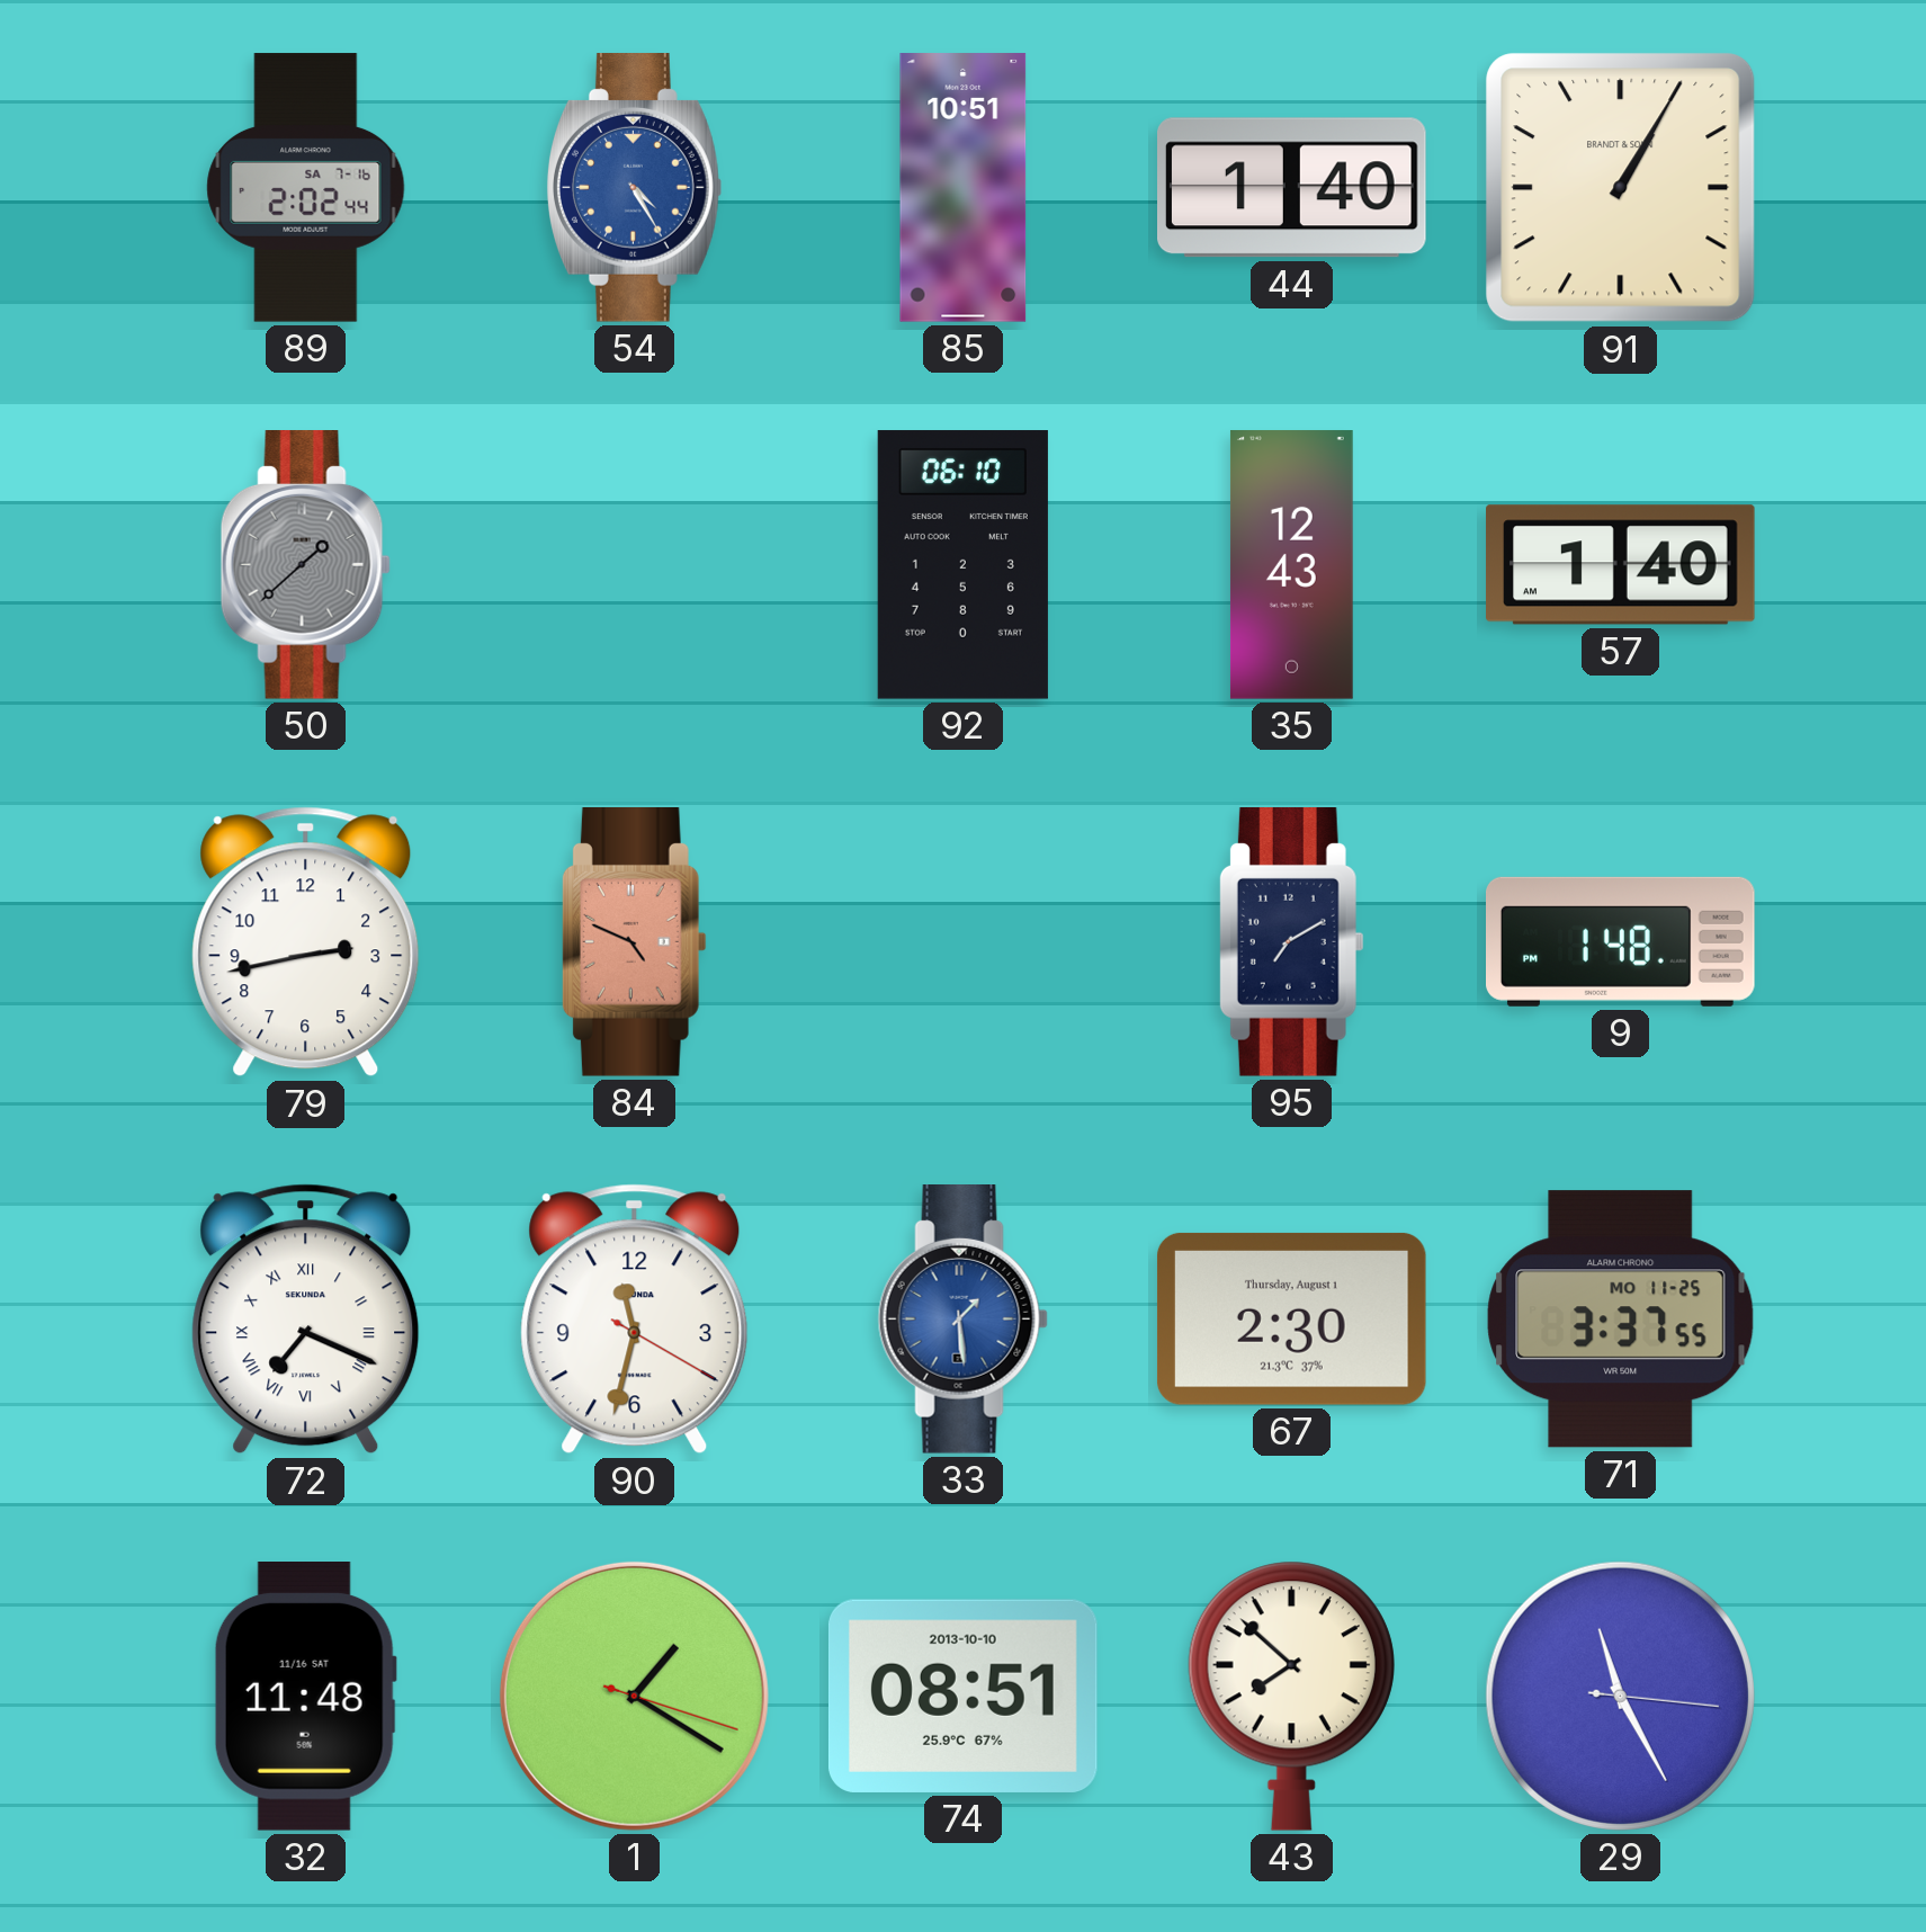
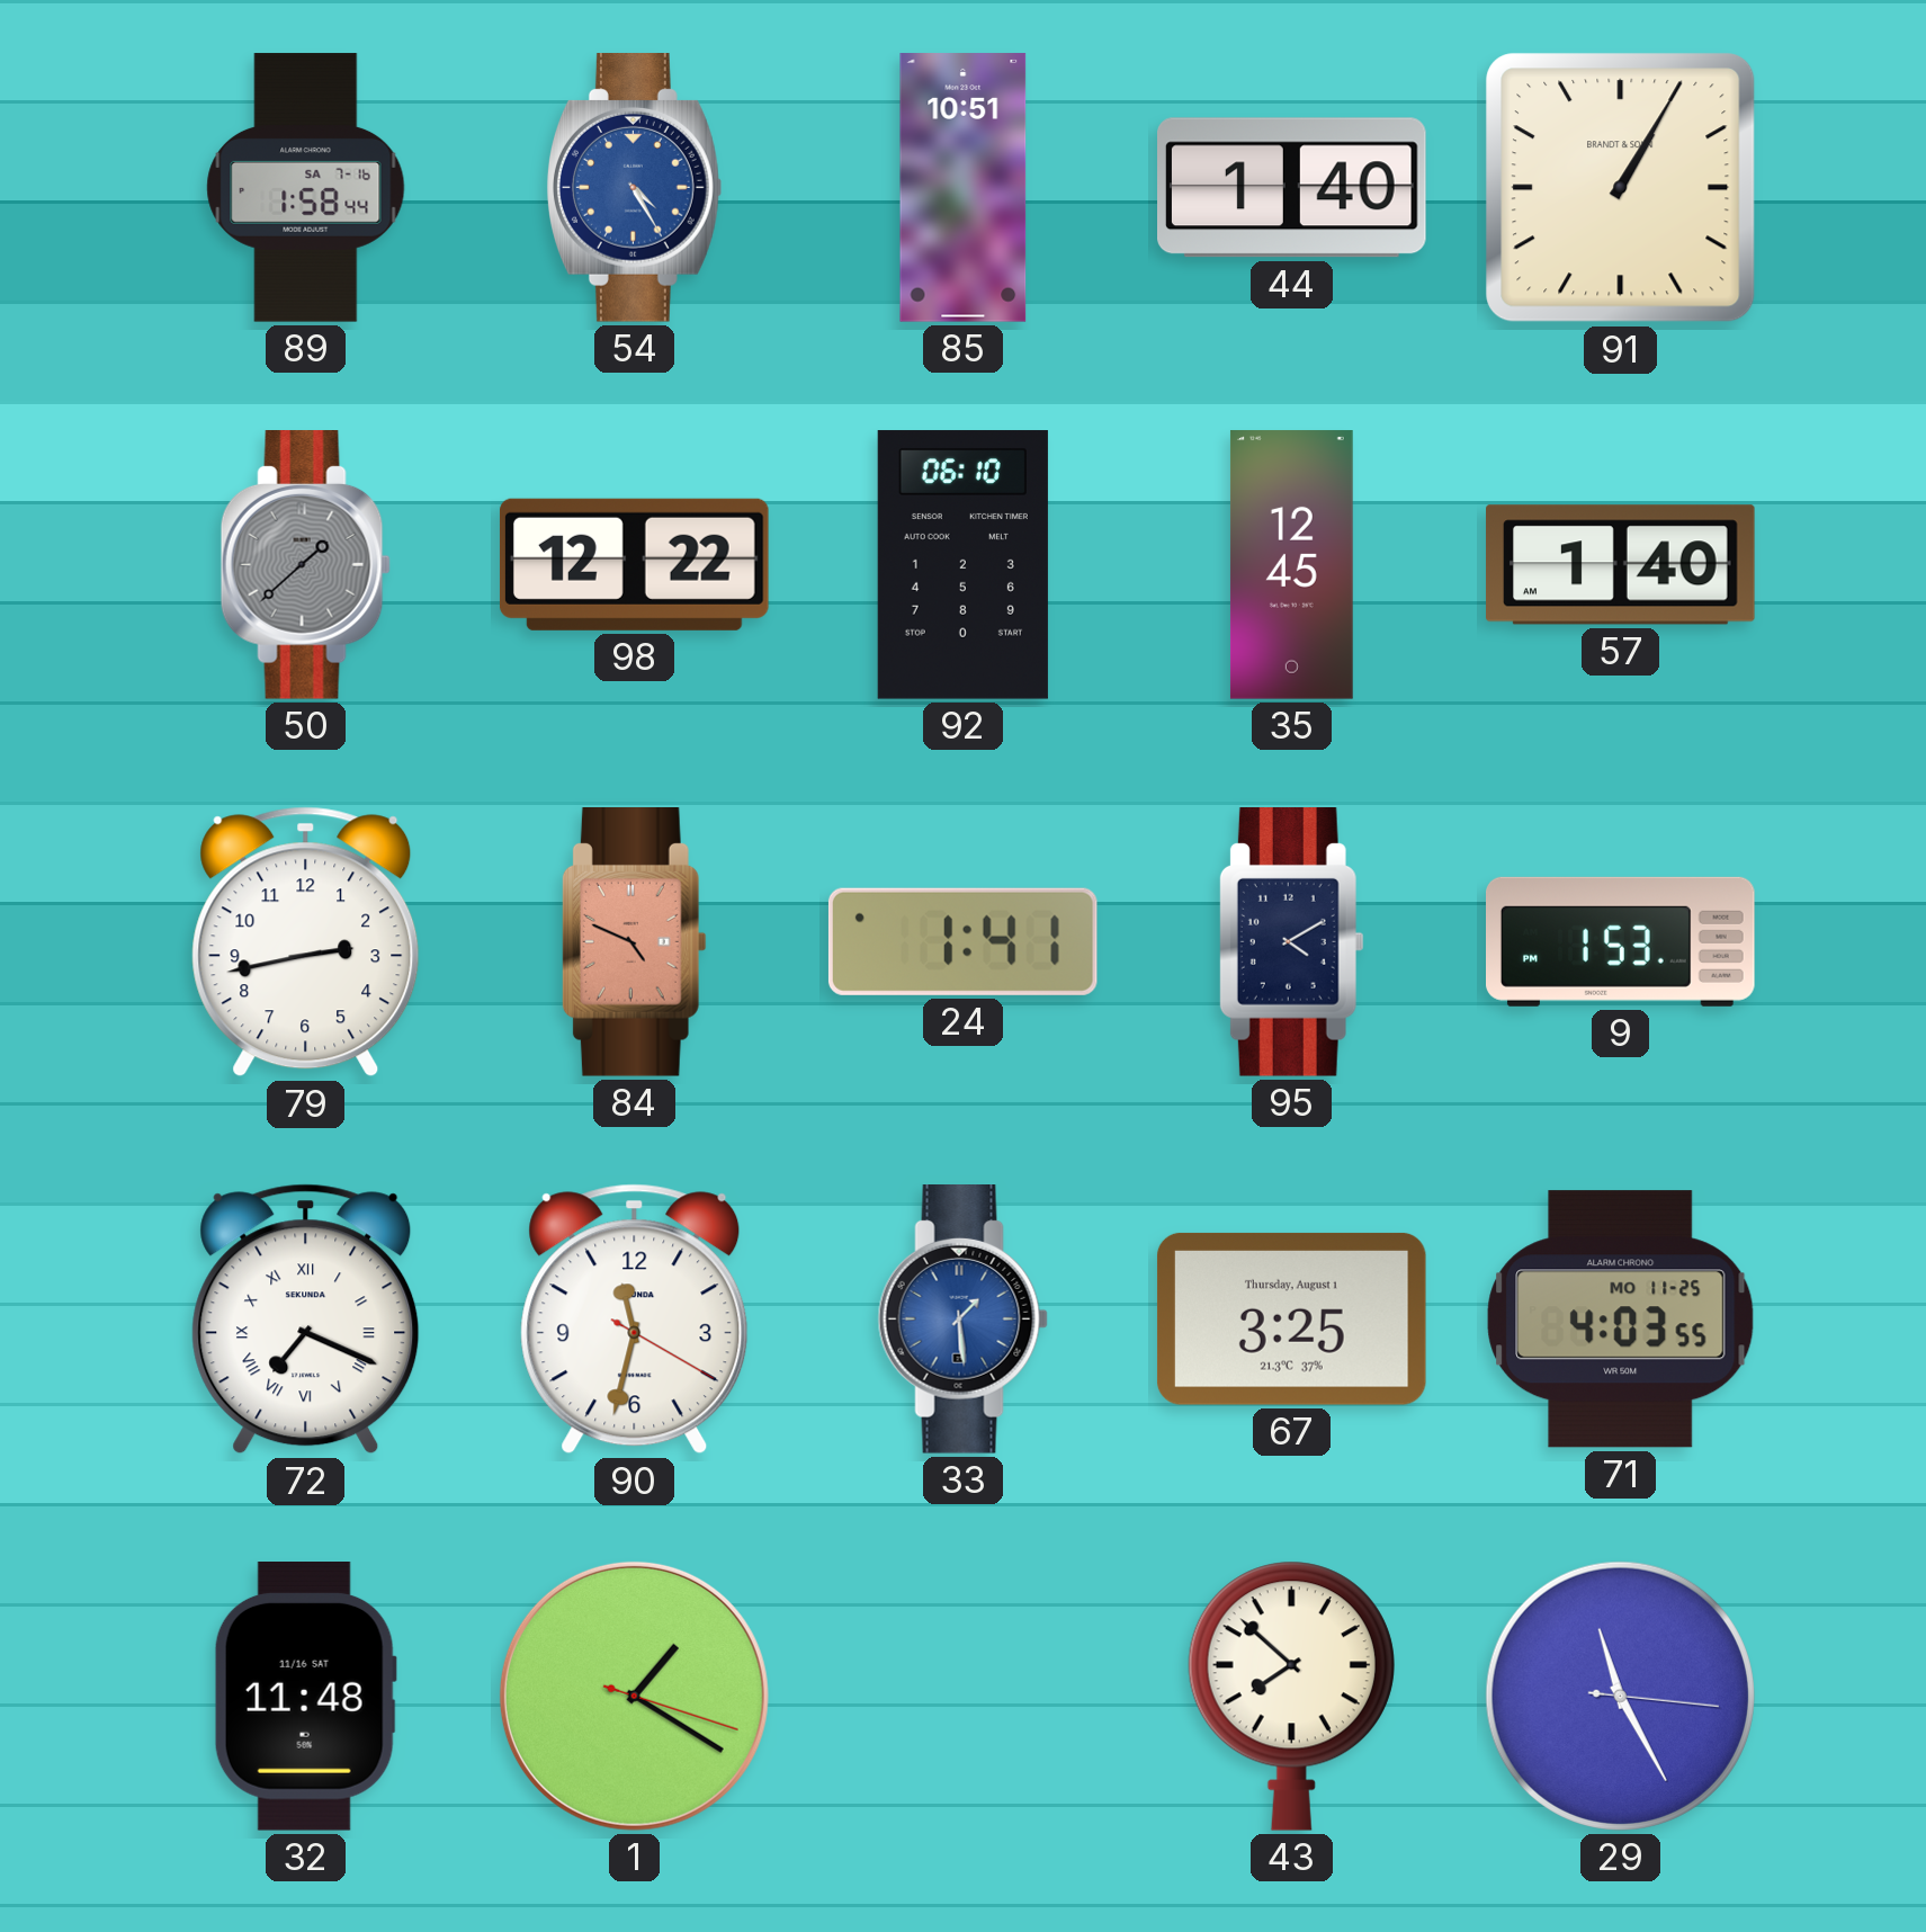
89: 2:02 -> 1:58 (306, 188)
98: none -> 12:22 (634, 564)
35: 12:43 -> 12:45 (1291, 565)
24: none -> 1:41 (962, 941)
95: 7:10 -> 4:10 (1291, 942)
9: 1:48 -> 1:53 (1621, 941)
67: 2:30 -> 3:25 (1291, 1318)
71: 3:37 -> 4:03 (1621, 1320)
74: 08:51 -> none (962, 1696)
